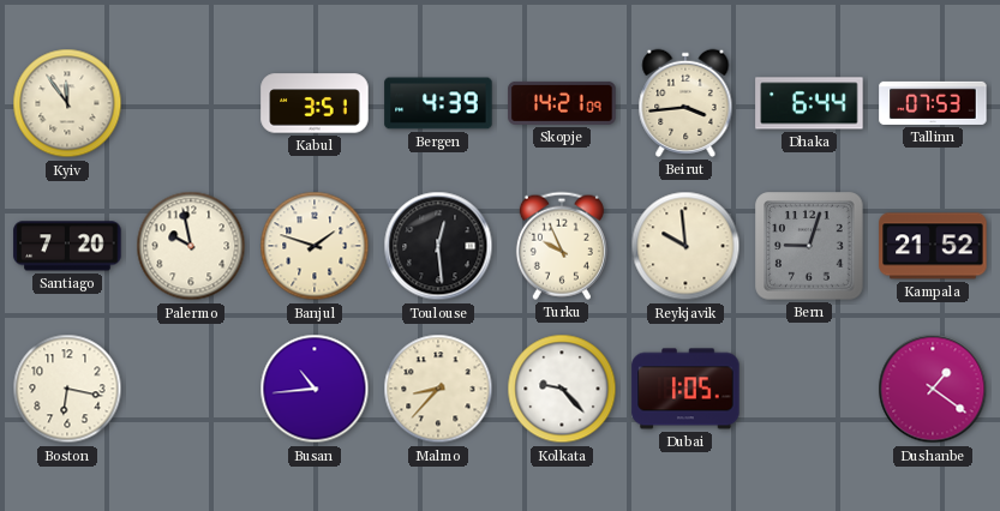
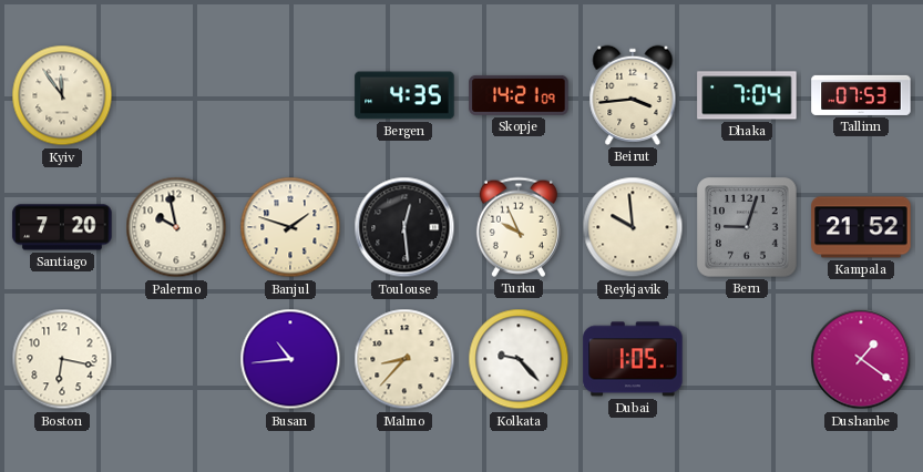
Kabul: 3:51 -> none (315, 103)
Bergen: 4:39 -> 4:35 (404, 95)
Dhaka: 6:44 -> 7:04 (747, 95)
